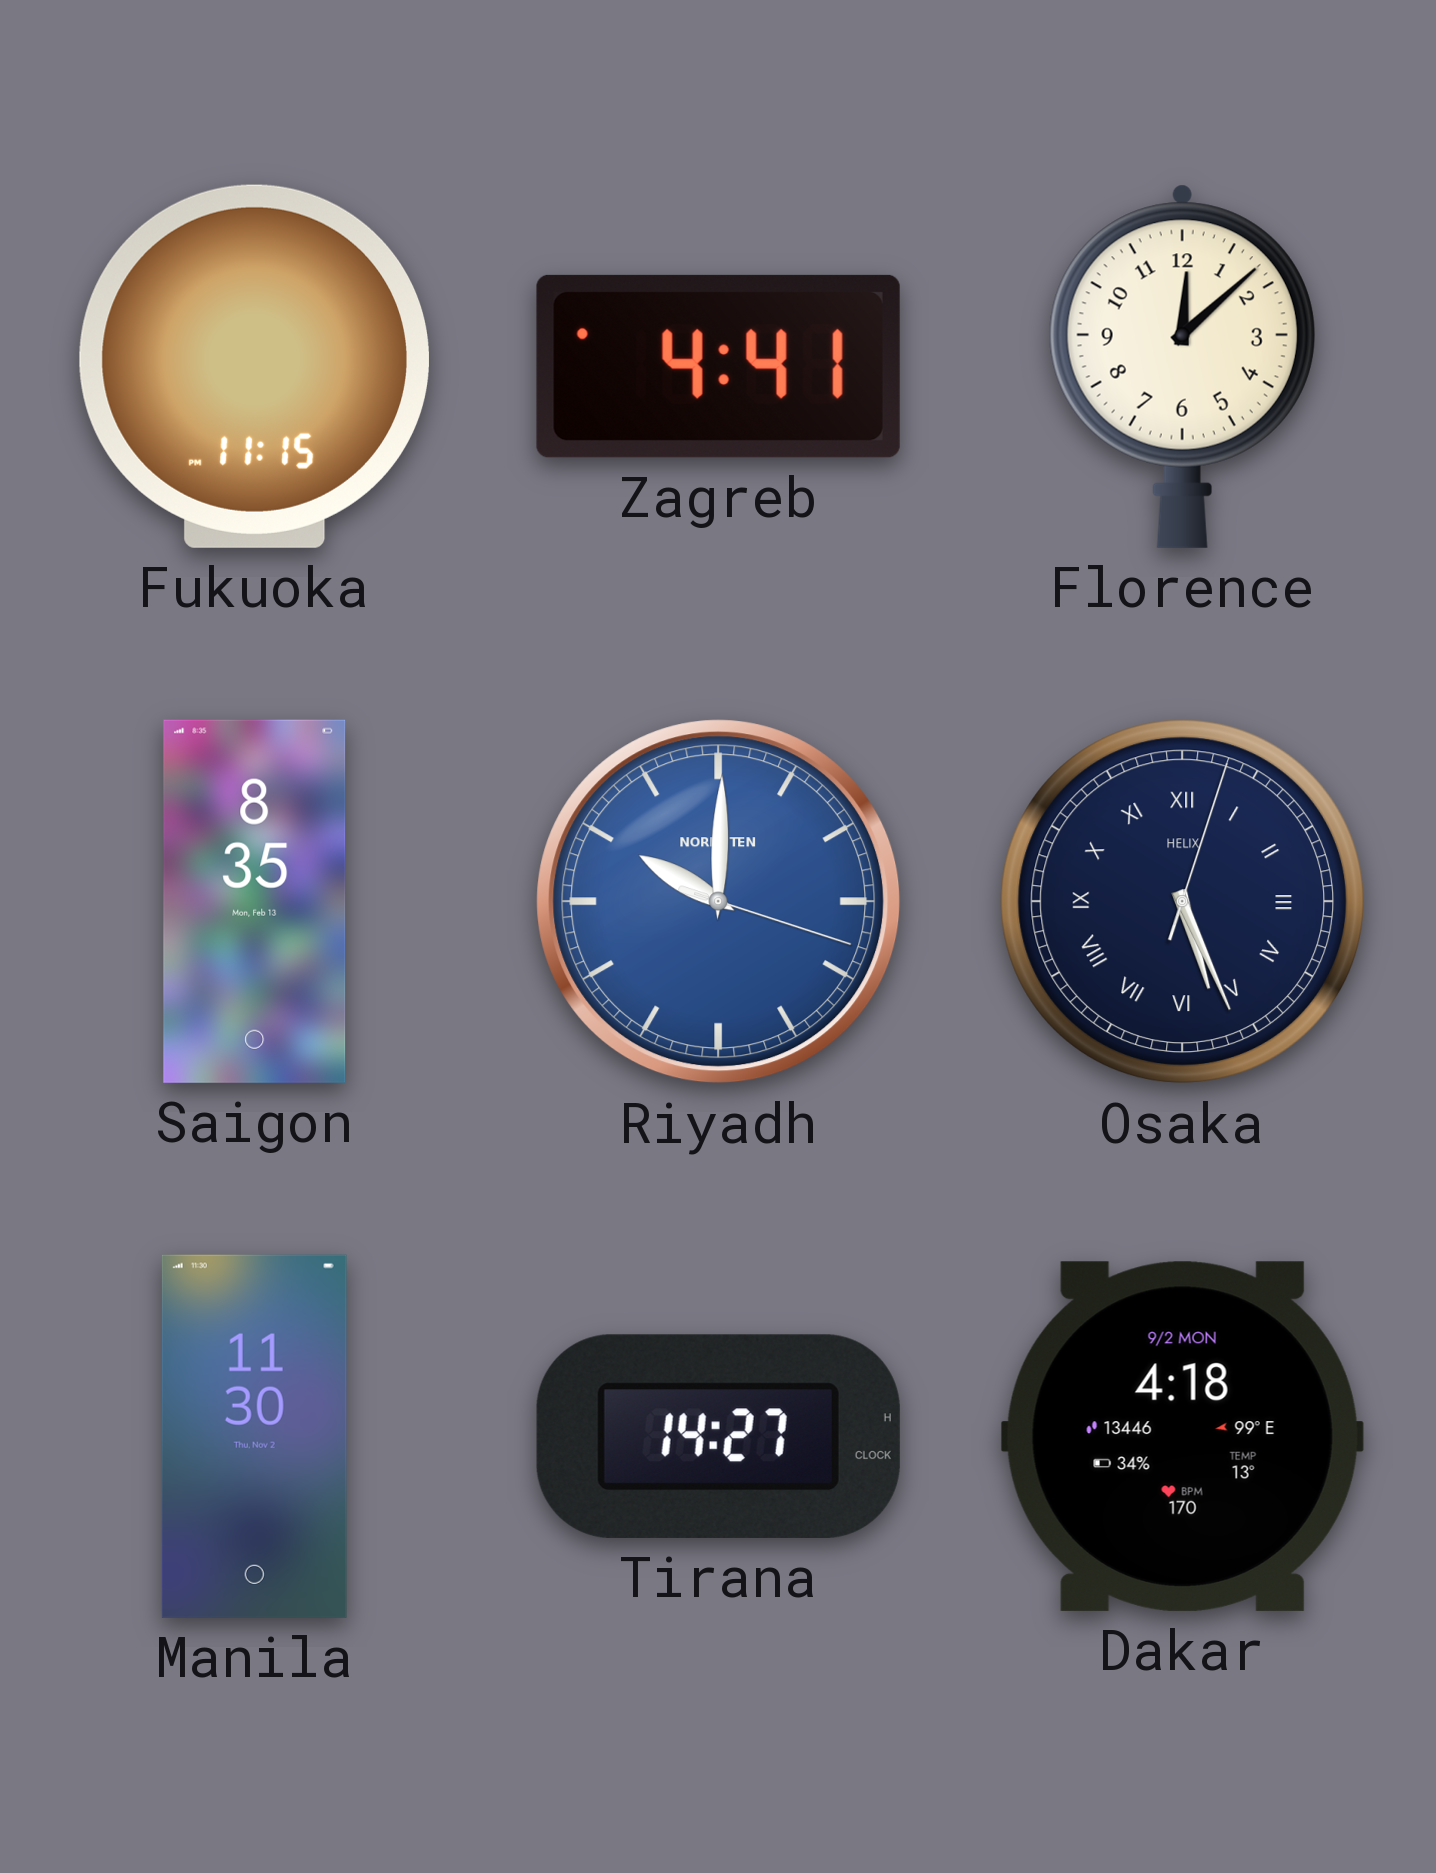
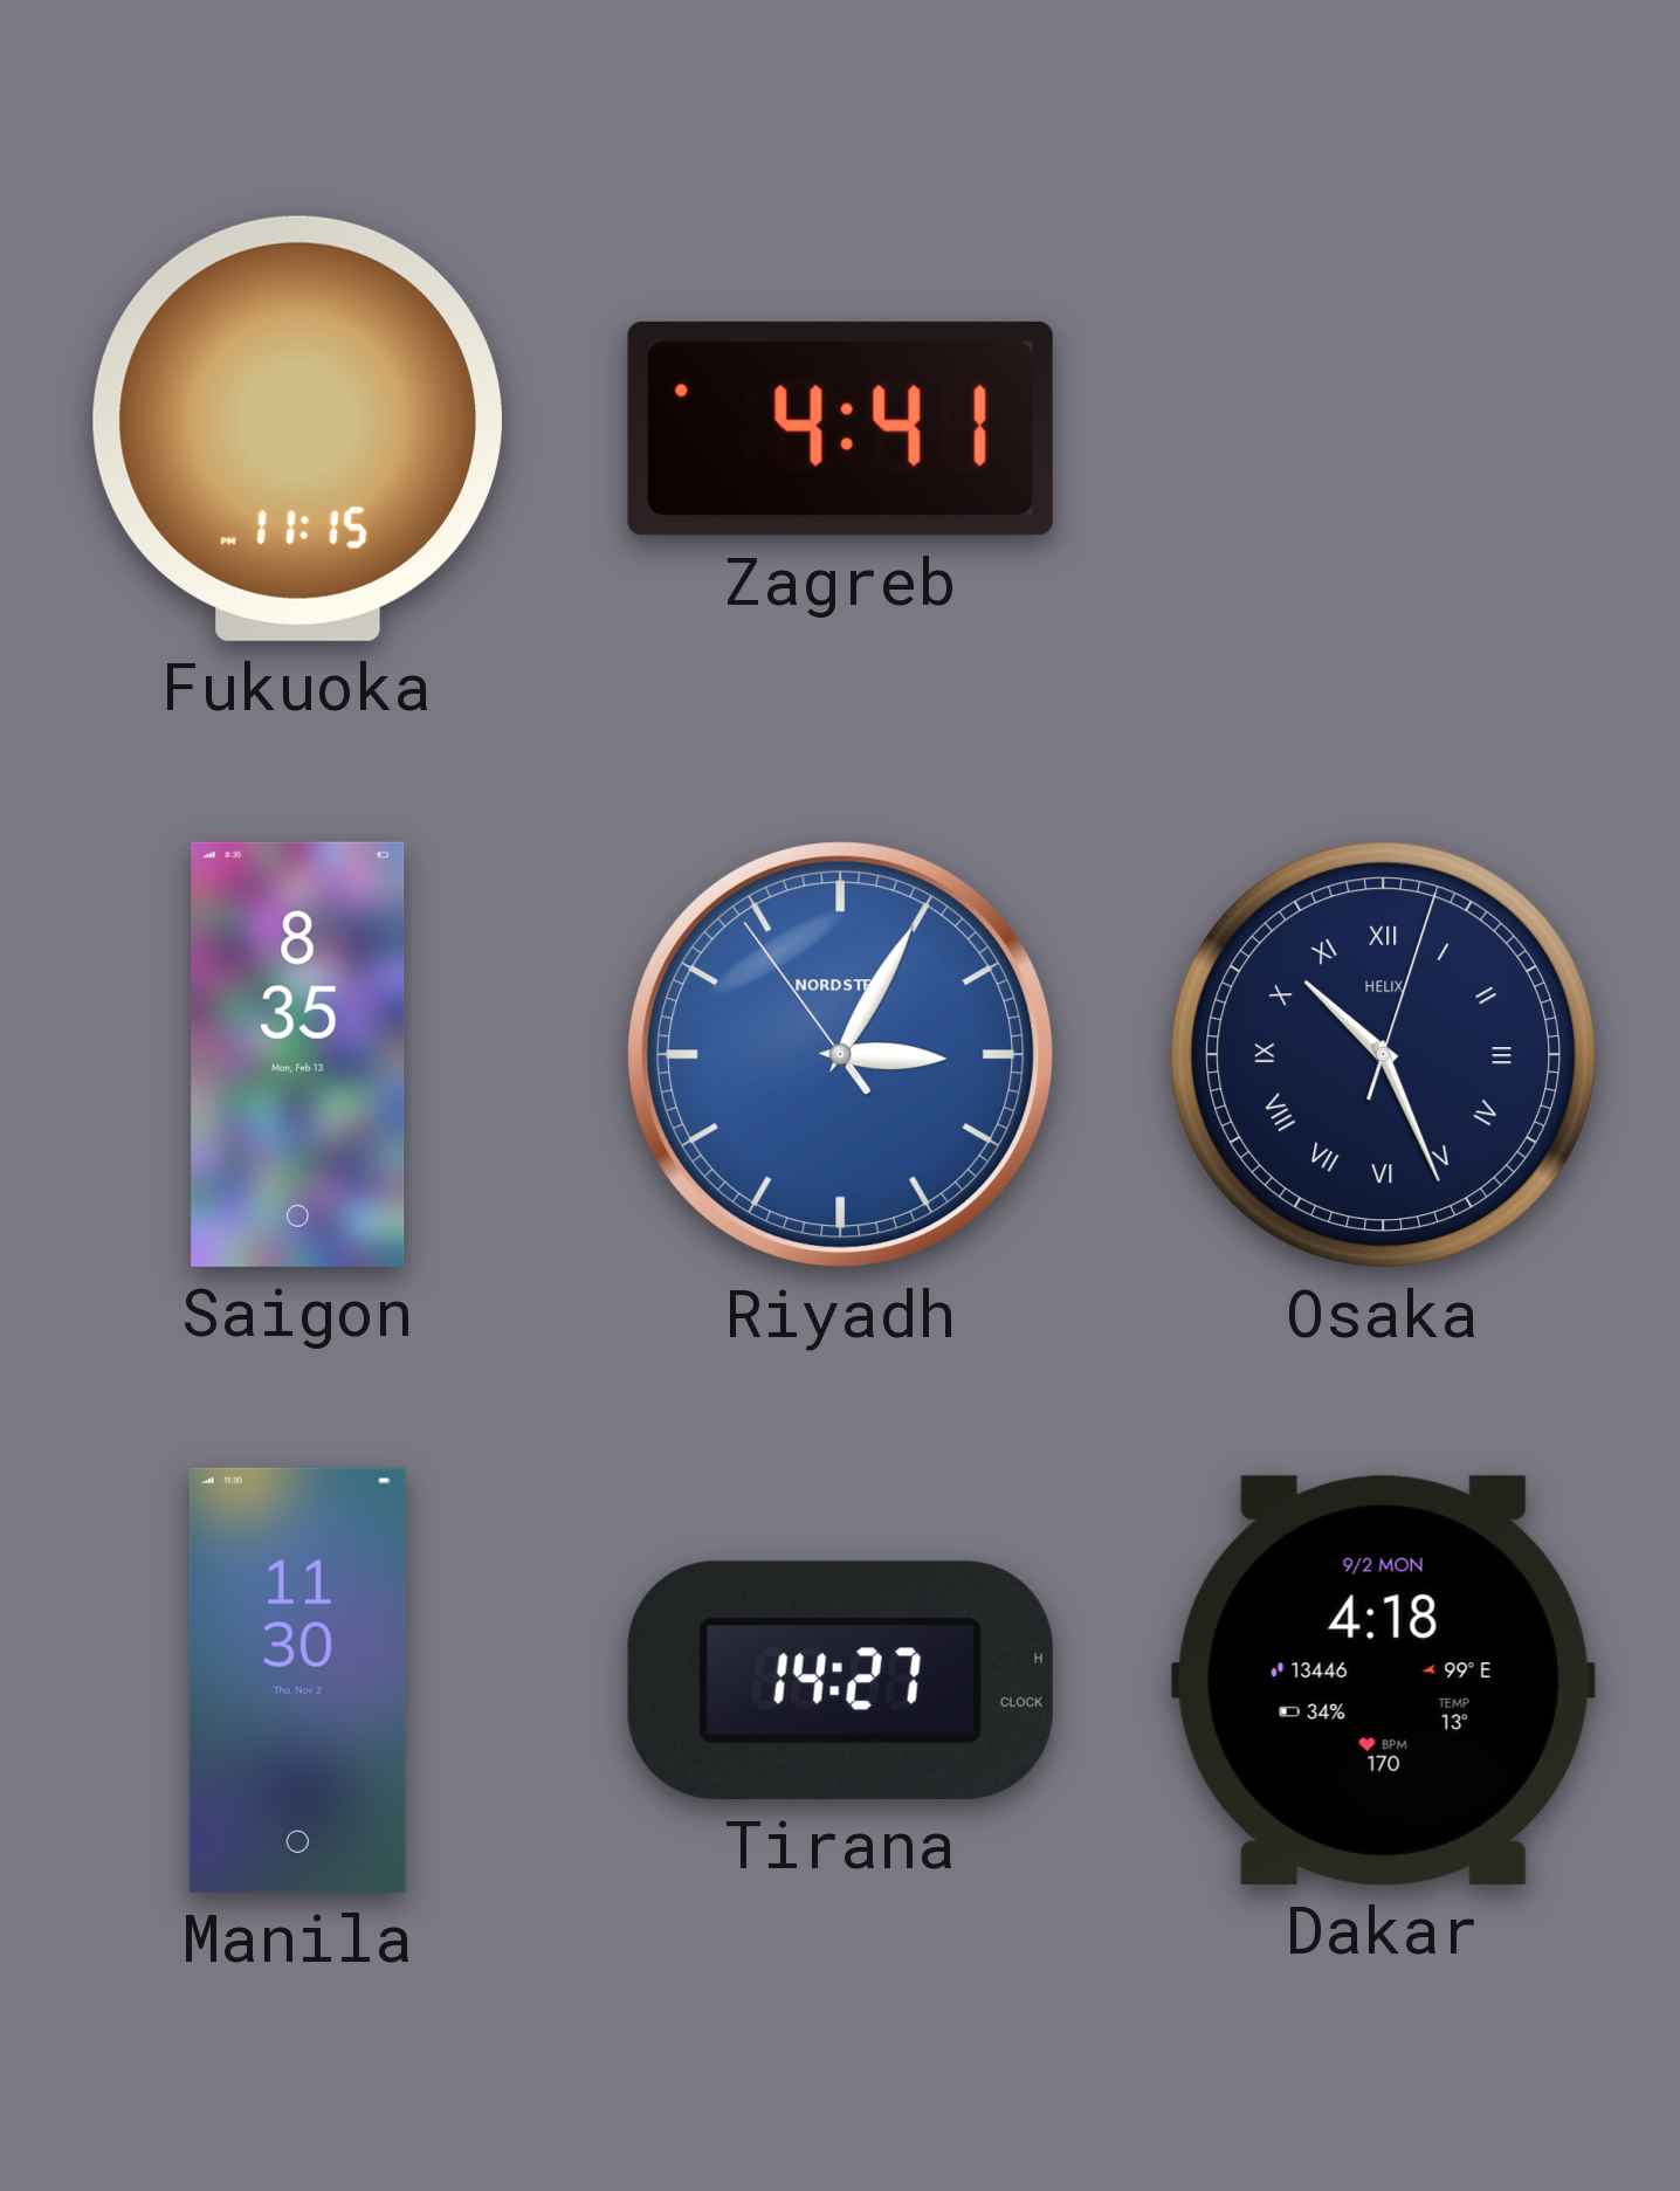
Florence: 12:08 -> none (1182, 366)
Riyadh: 10:00 -> 3:04 (841, 1055)
Osaka: 5:26 -> 10:26 (1384, 1055)
